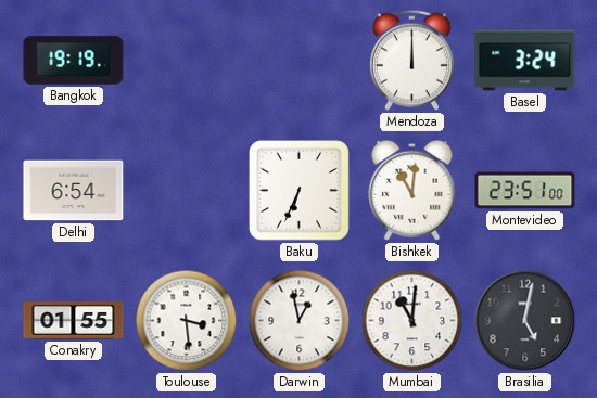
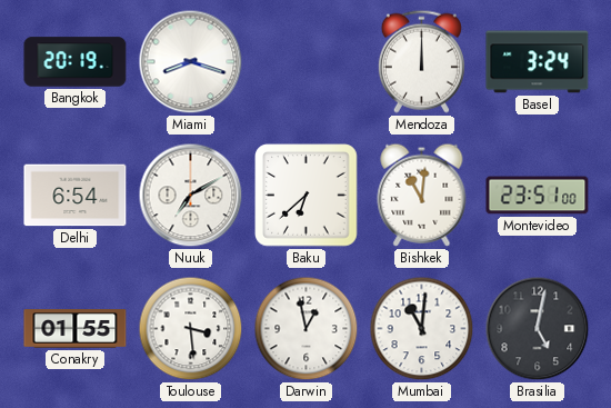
Bangkok: 19:19 -> 20:19 (76, 62)
Miami: none -> 8:18 (191, 62)
Nuuk: none -> 7:10 (191, 196)
Baku: 6:34 -> 6:38 (307, 196)
